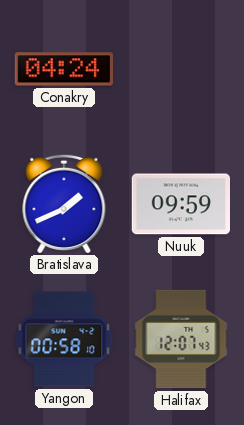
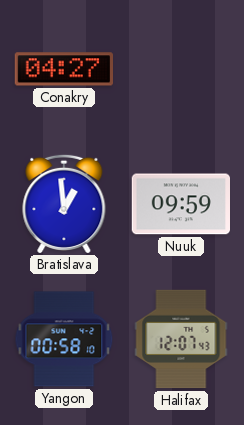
Conakry: 04:24 -> 04:27 (63, 69)
Bratislava: 1:41 -> 12:59 (64, 203)
